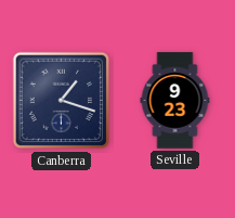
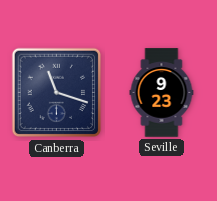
Canberra: 1:18 -> 11:18 (57, 93)
